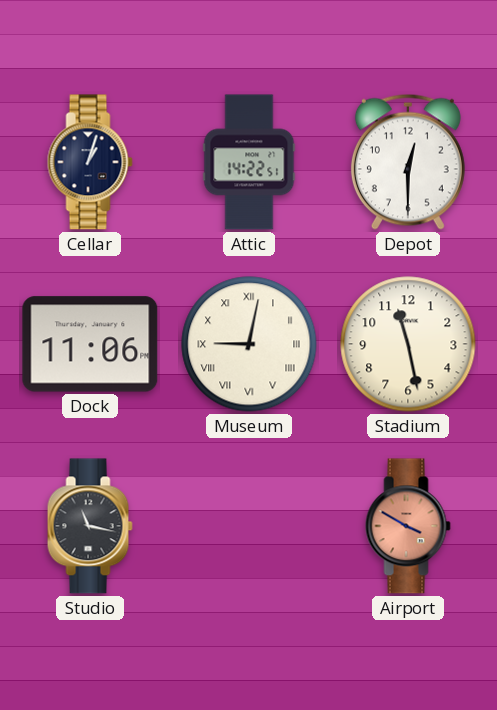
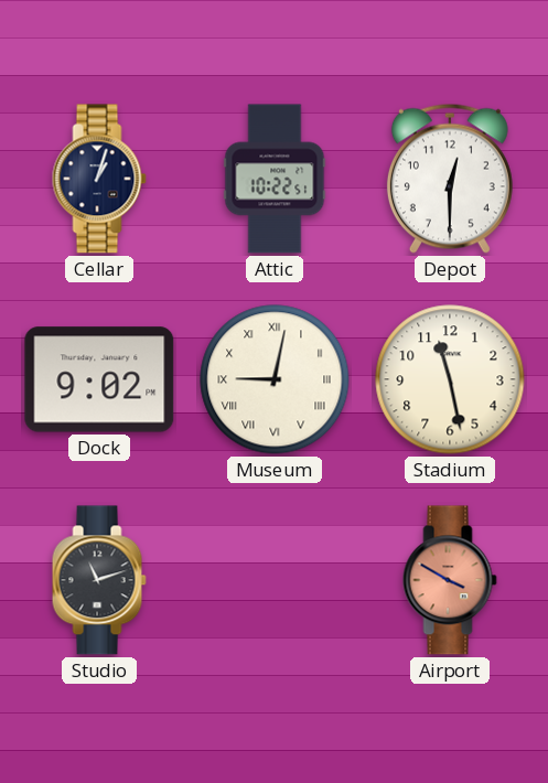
Attic: 14:22 -> 10:22 (275, 179)
Dock: 11:06 -> 9:02 (99, 379)
Studio: 11:17 -> 11:12 (99, 580)
